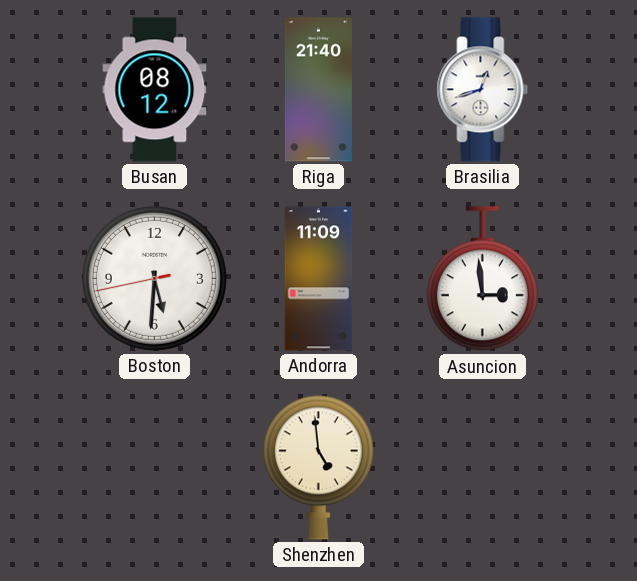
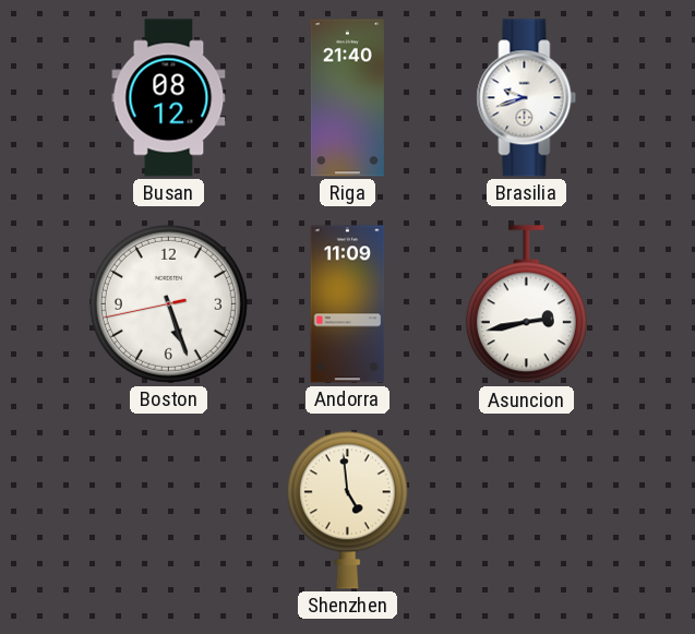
Brasilia: 12:42 -> 9:42 (527, 98)
Boston: 5:30 -> 5:26 (168, 303)
Asuncion: 2:59 -> 2:43 (526, 304)
